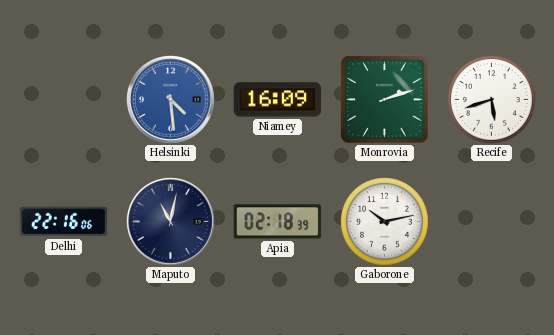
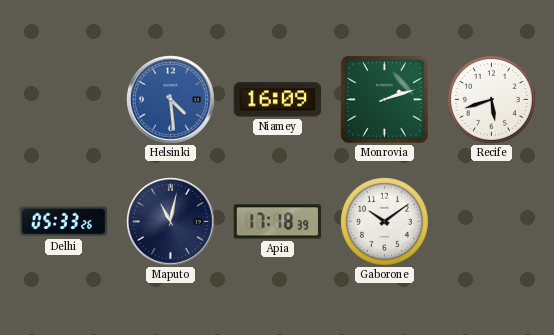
Delhi: 22:16 -> 05:33 (64, 222)
Apia: 02:18 -> 17:18 (278, 222)
Gaborone: 10:13 -> 10:09 (385, 222)
